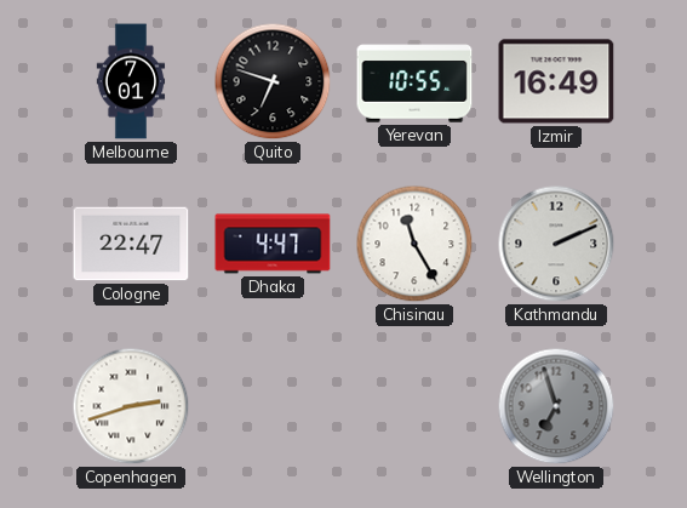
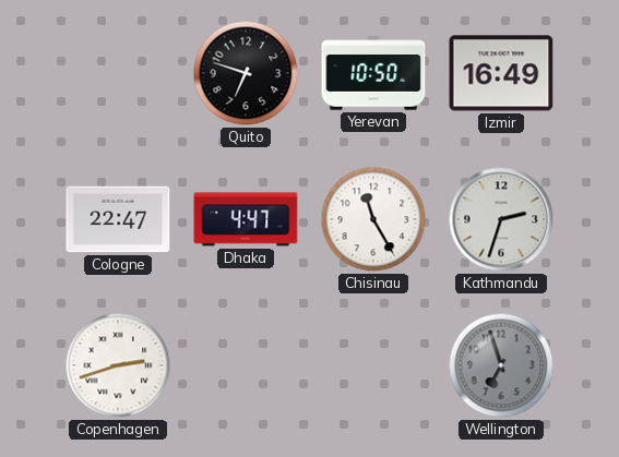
Melbourne: 7:01 -> none (131, 81)
Yerevan: 10:55 -> 10:50 (373, 73)
Kathmandu: 2:11 -> 2:33 (501, 219)
